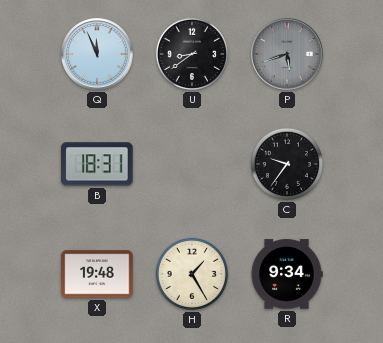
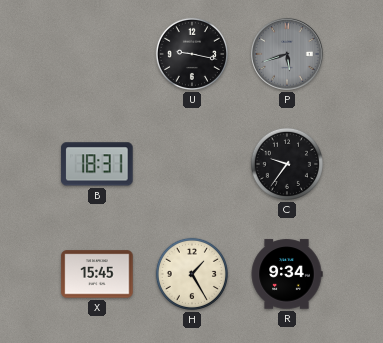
Q: 11:56 -> none (97, 54)
U: 8:39 -> 9:17 (192, 54)
X: 19:48 -> 15:45 (97, 274)
